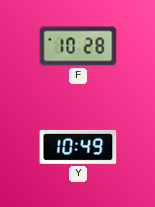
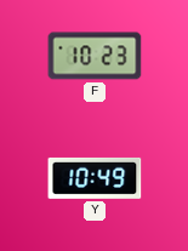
F: 10:28 -> 10:23 (95, 56)
